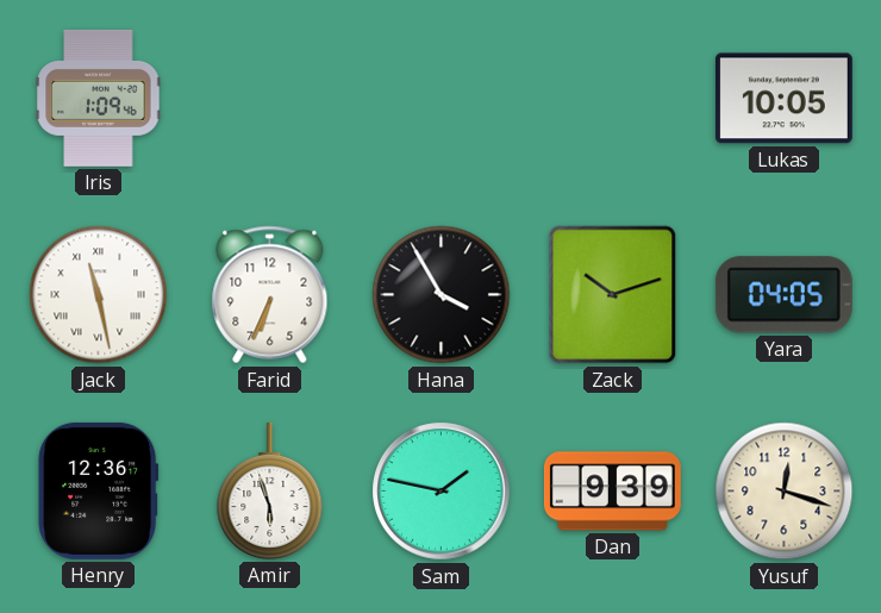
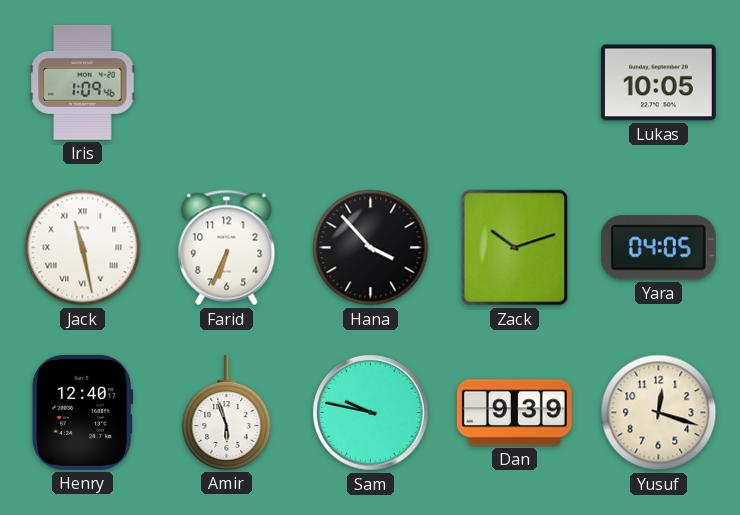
Hana: 3:55 -> 3:53 (371, 248)
Henry: 12:36 -> 12:40 (83, 412)
Sam: 1:47 -> 9:47 (371, 413)
